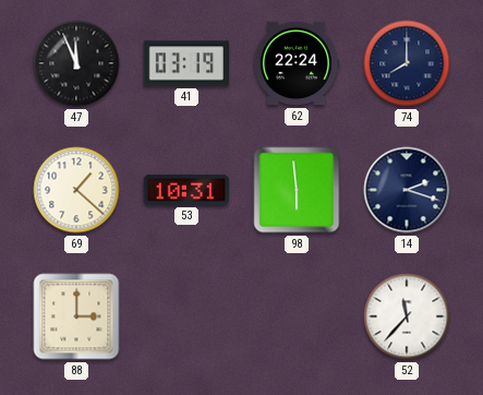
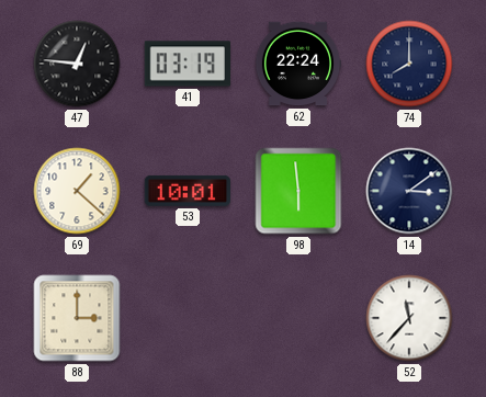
47: 11:56 -> 12:46 (77, 64)
53: 10:31 -> 10:01 (187, 191)
14: 2:18 -> 3:09 (409, 191)
